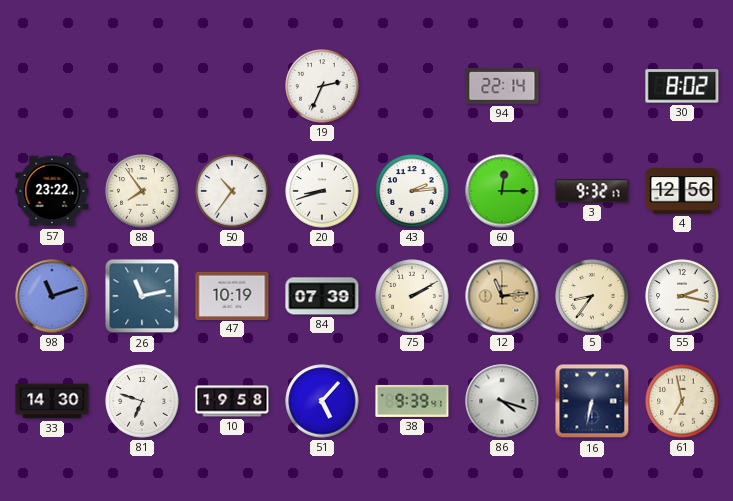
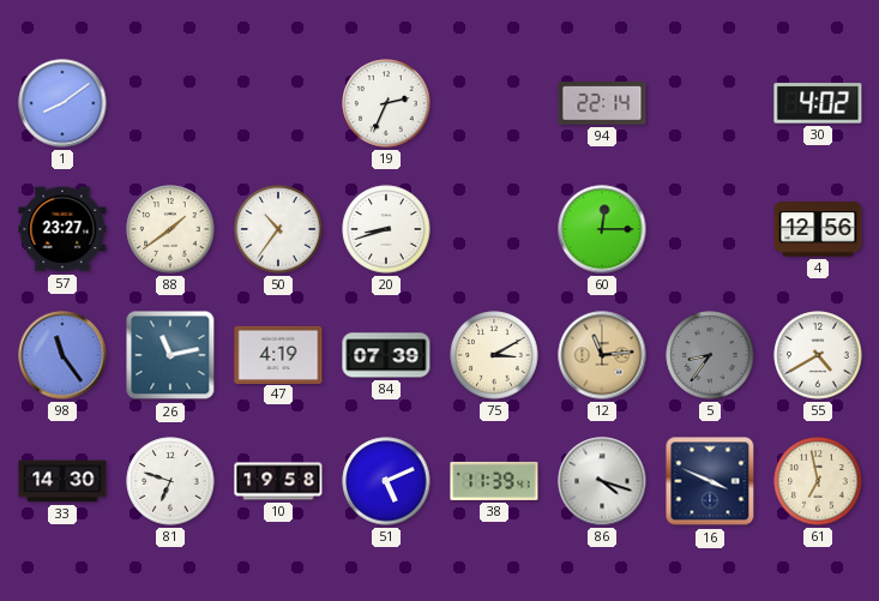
1: none -> 8:09 (62, 103)
30: 8:02 -> 4:02 (818, 103)
57: 23:22 -> 23:27 (62, 229)
88: 7:54 -> 1:39 (170, 229)
43: 2:14 -> none (412, 191)
3: 9:32 -> none (592, 191)
98: 11:12 -> 11:24 (62, 355)
47: 10:19 -> 4:19 (278, 354)
75: 2:10 -> 3:10 (494, 355)
5 dial: cream -> grey (710, 355)
55: 2:17 -> 4:40 (818, 355)
51: 5:07 -> 5:11 (386, 481)
38: 9:39 -> 11:39 (494, 481)
16: 6:32 -> 3:49 (710, 481)
